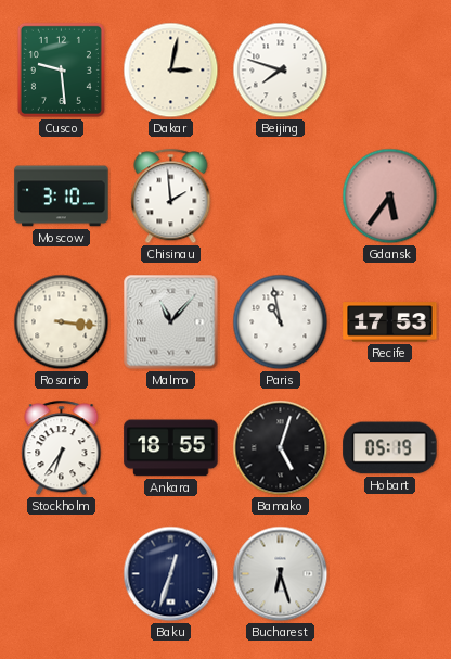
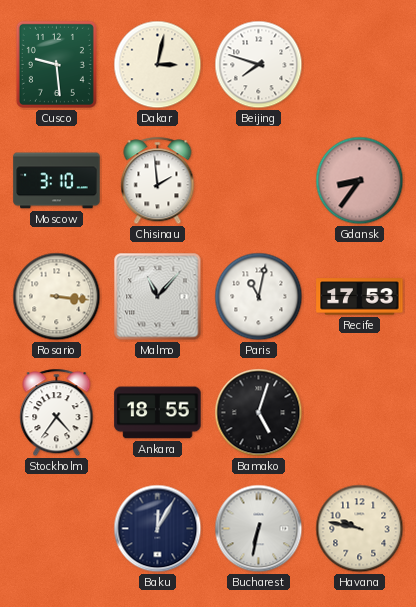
Gdansk: 5:36 -> 8:36 (360, 181)
Paris: 10:58 -> 11:02 (259, 297)
Stockholm: 6:36 -> 4:36 (57, 413)
Hobart: 05:19 -> none (390, 448)
Baku: 12:33 -> 12:05 (158, 529)
Bucharest: 6:27 -> 6:32 (259, 529)
Havana: none -> 9:47 (360, 529)
